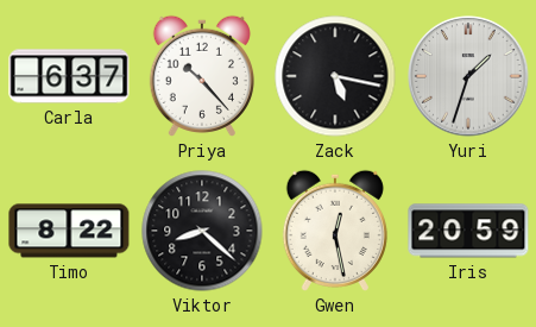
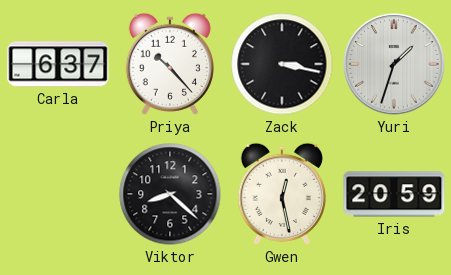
Zack: 5:17 -> 3:17 (282, 64)
Timo: 8:22 -> none (69, 231)
